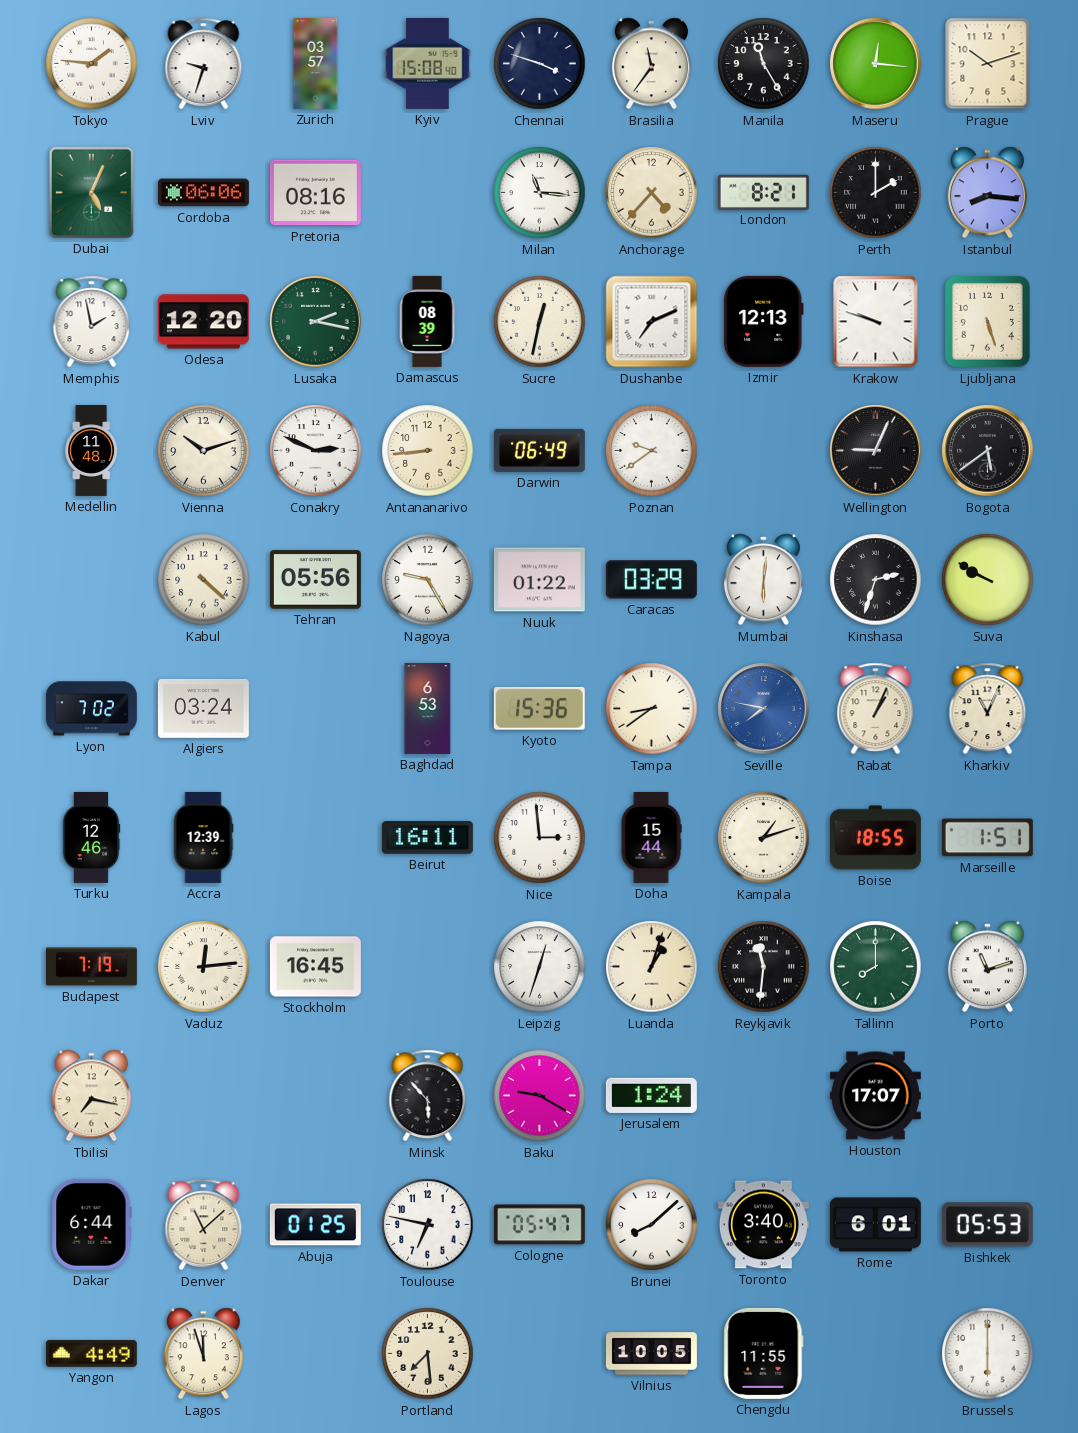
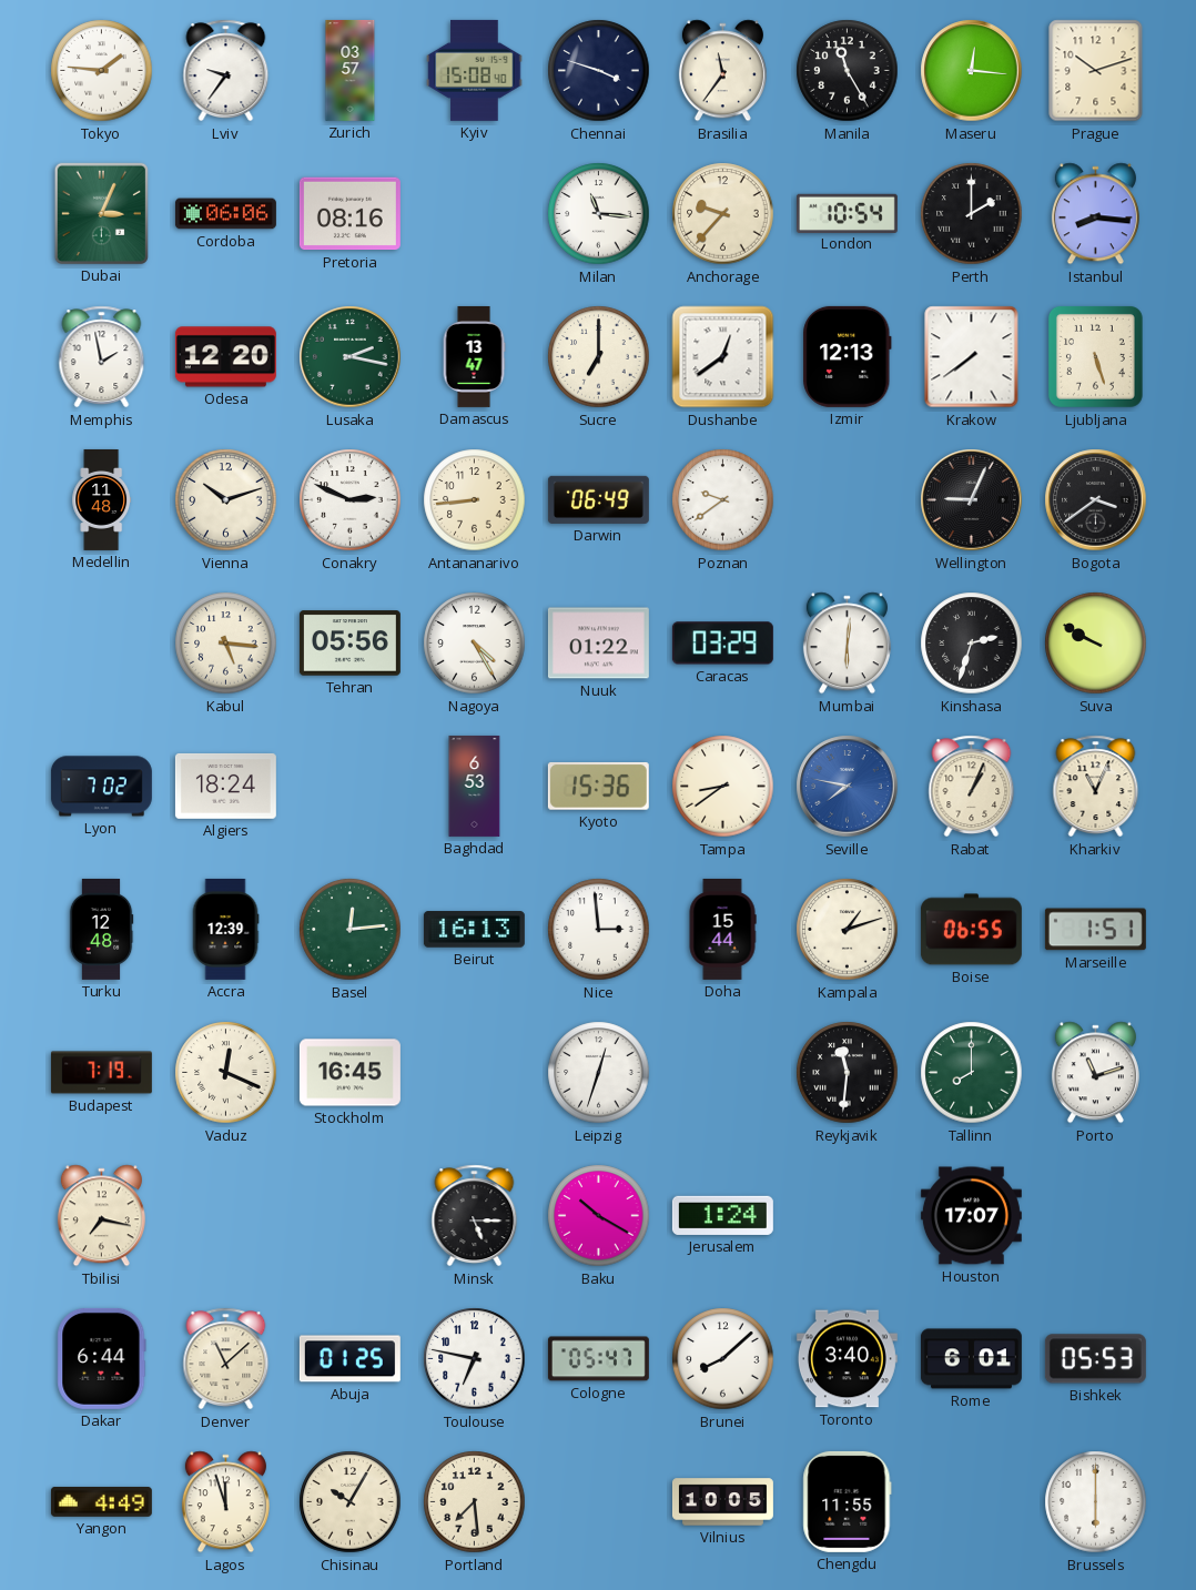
Lviv: 9:33 -> 9:36 (226, 71)
Dubai: 5:04 -> 3:04 (101, 213)
Anchorage: 4:37 -> 9:37 (723, 214)
London: 8:21 -> 10:54 (847, 213)
Damascus: 08:39 -> 13:47 (474, 356)
Sucre: 12:32 -> 7:00 (599, 357)
Dushanbe: 7:11 -> 12:39 (723, 357)
Krakow: 9:48 -> 7:39 (972, 357)
Bogota: 5:39 -> 3:39 (1096, 500)
Kabul: 4:22 -> 5:16 (226, 644)
Nagoya: 9:25 -> 4:25 (475, 644)
Algiers: 03:24 -> 18:24 (225, 786)
Turku: 12:46 -> 12:48 (101, 929)
Basel: none -> 12:14 (351, 930)
Beirut: 16:11 -> 16:13 (474, 930)
Boise: 18:55 -> 06:55 (971, 930)
Vaduz: 12:14 -> 12:19 (226, 1073)
Luanda: 1:03 -> none (652, 967)
Minsk: 5:53 -> 5:15 (475, 1216)
Baku: 9:20 -> 10:20 (599, 1216)
Chisinau: none -> 10:05 (351, 1502)
